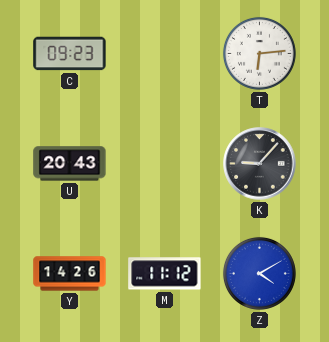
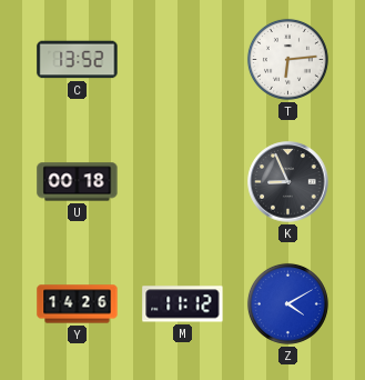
C: 09:23 -> 13:52 (78, 60)
U: 20:43 -> 00:18 (78, 182)
K: 9:07 -> 8:56 (288, 182)
